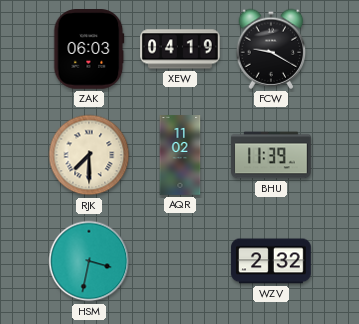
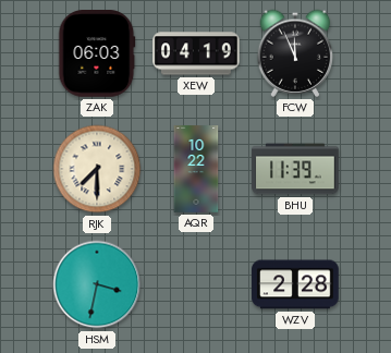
FCW: 9:20 -> 11:56 (295, 53)
AQR: 11:02 -> 10:22 (196, 169)
WZV: 2:32 -> 2:28 (295, 284)
